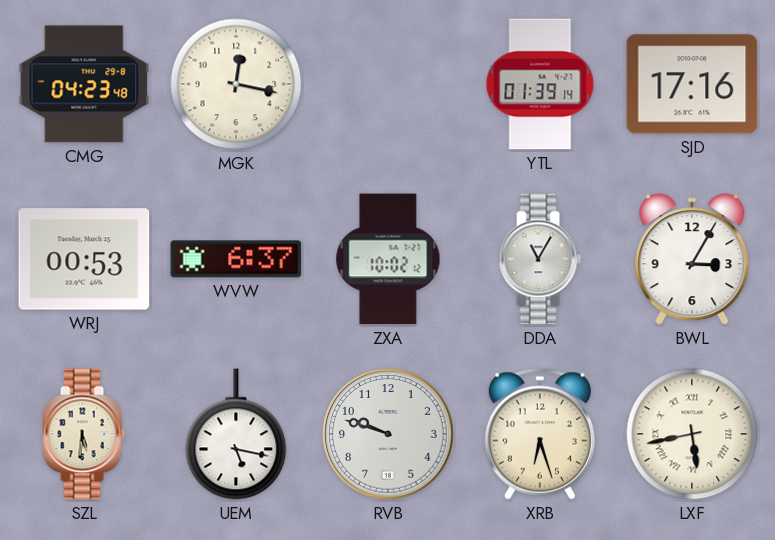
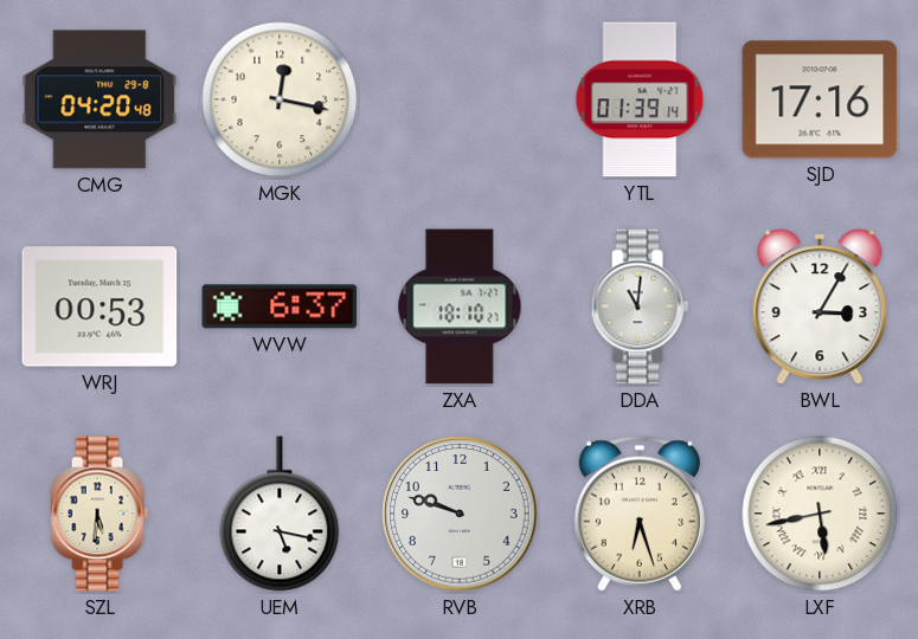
CMG: 04:23 -> 04:20 (99, 99)
ZXA: 10:02 -> 18:10 (460, 306)
DDA: 11:05 -> 11:01 (640, 306)
